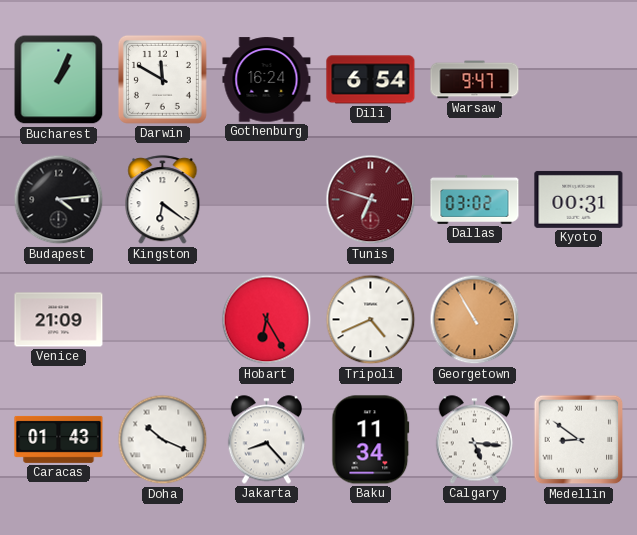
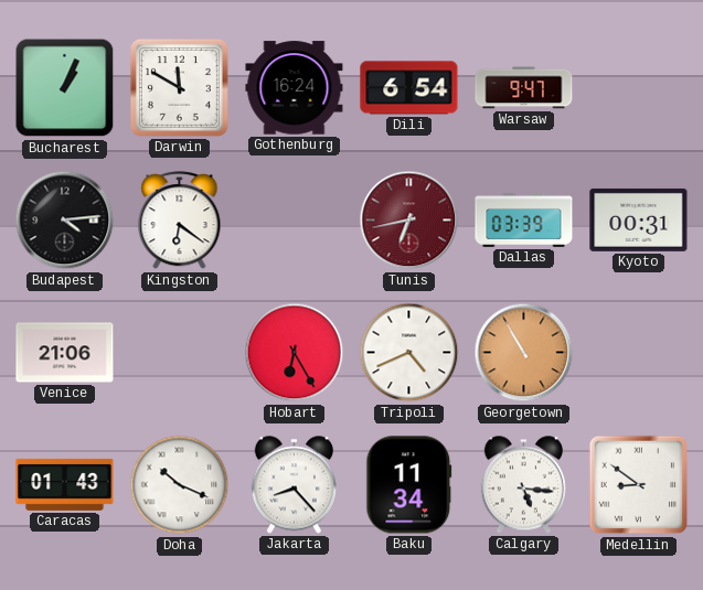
Tunis: 6:48 -> 6:43 (409, 221)
Dallas: 03:02 -> 03:39 (524, 219)
Venice: 21:09 -> 21:06 (65, 353)
